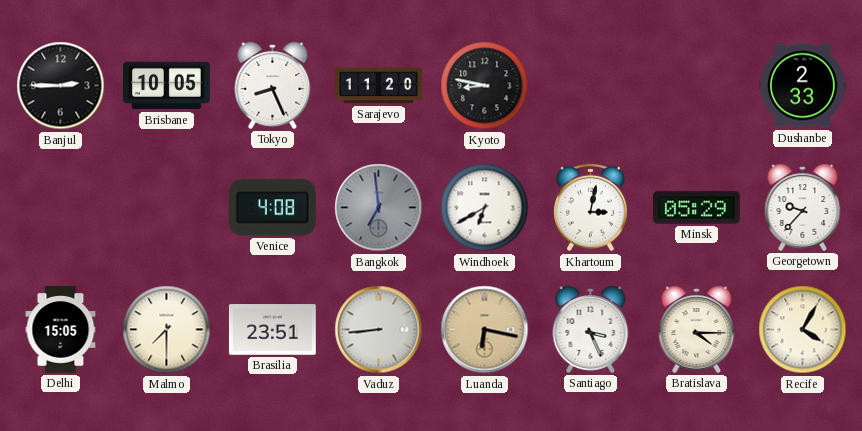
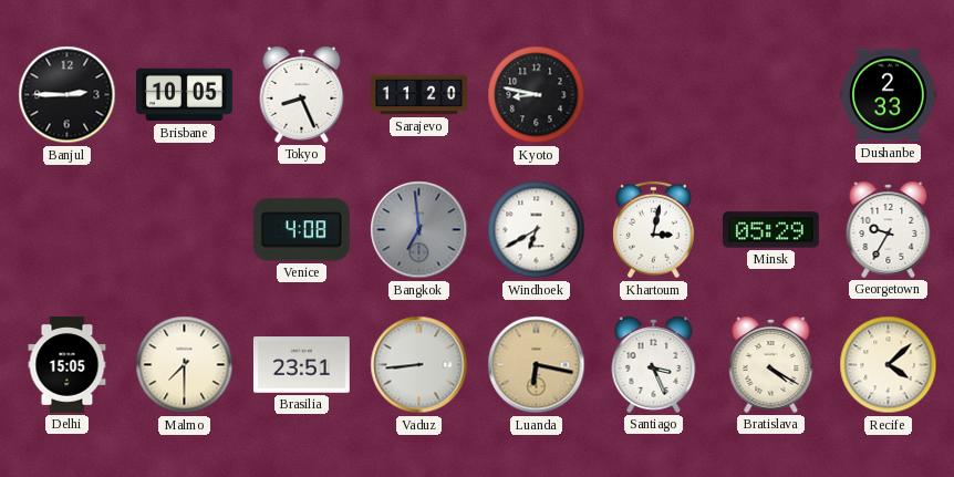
Georgetown: 9:37 -> 9:35 (889, 229)
Bratislava: 4:15 -> 4:20 (771, 364)
Recife: 4:05 -> 4:08 (889, 365)
